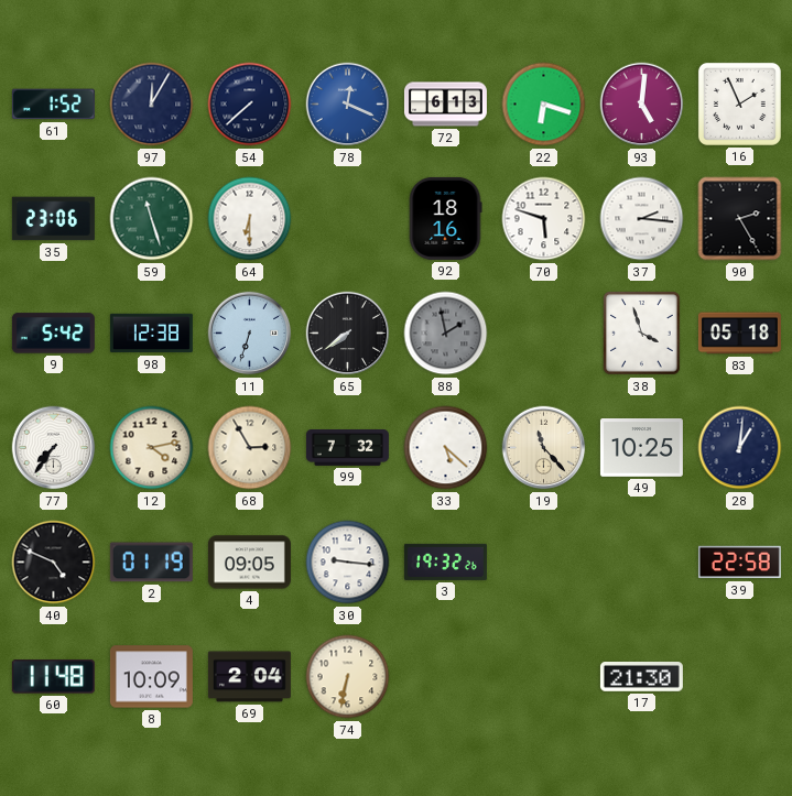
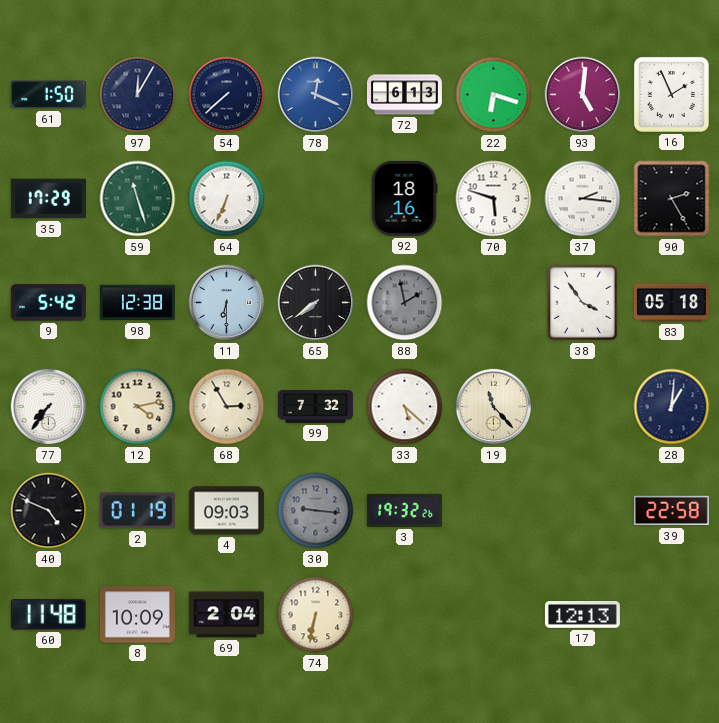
61: 1:52 -> 1:50 (48, 95)
35: 23:06 -> 17:29 (48, 199)
64: 6:30 -> 6:34 (227, 199)
11: 6:33 -> 6:30 (227, 303)
38: 3:57 -> 3:54 (583, 303)
49: 10:25 -> none (641, 448)
4: 09:05 -> 09:03 (226, 511)
30 dial: white -> grey (316, 511)
17: 21:30 -> 12:13 (582, 615)
